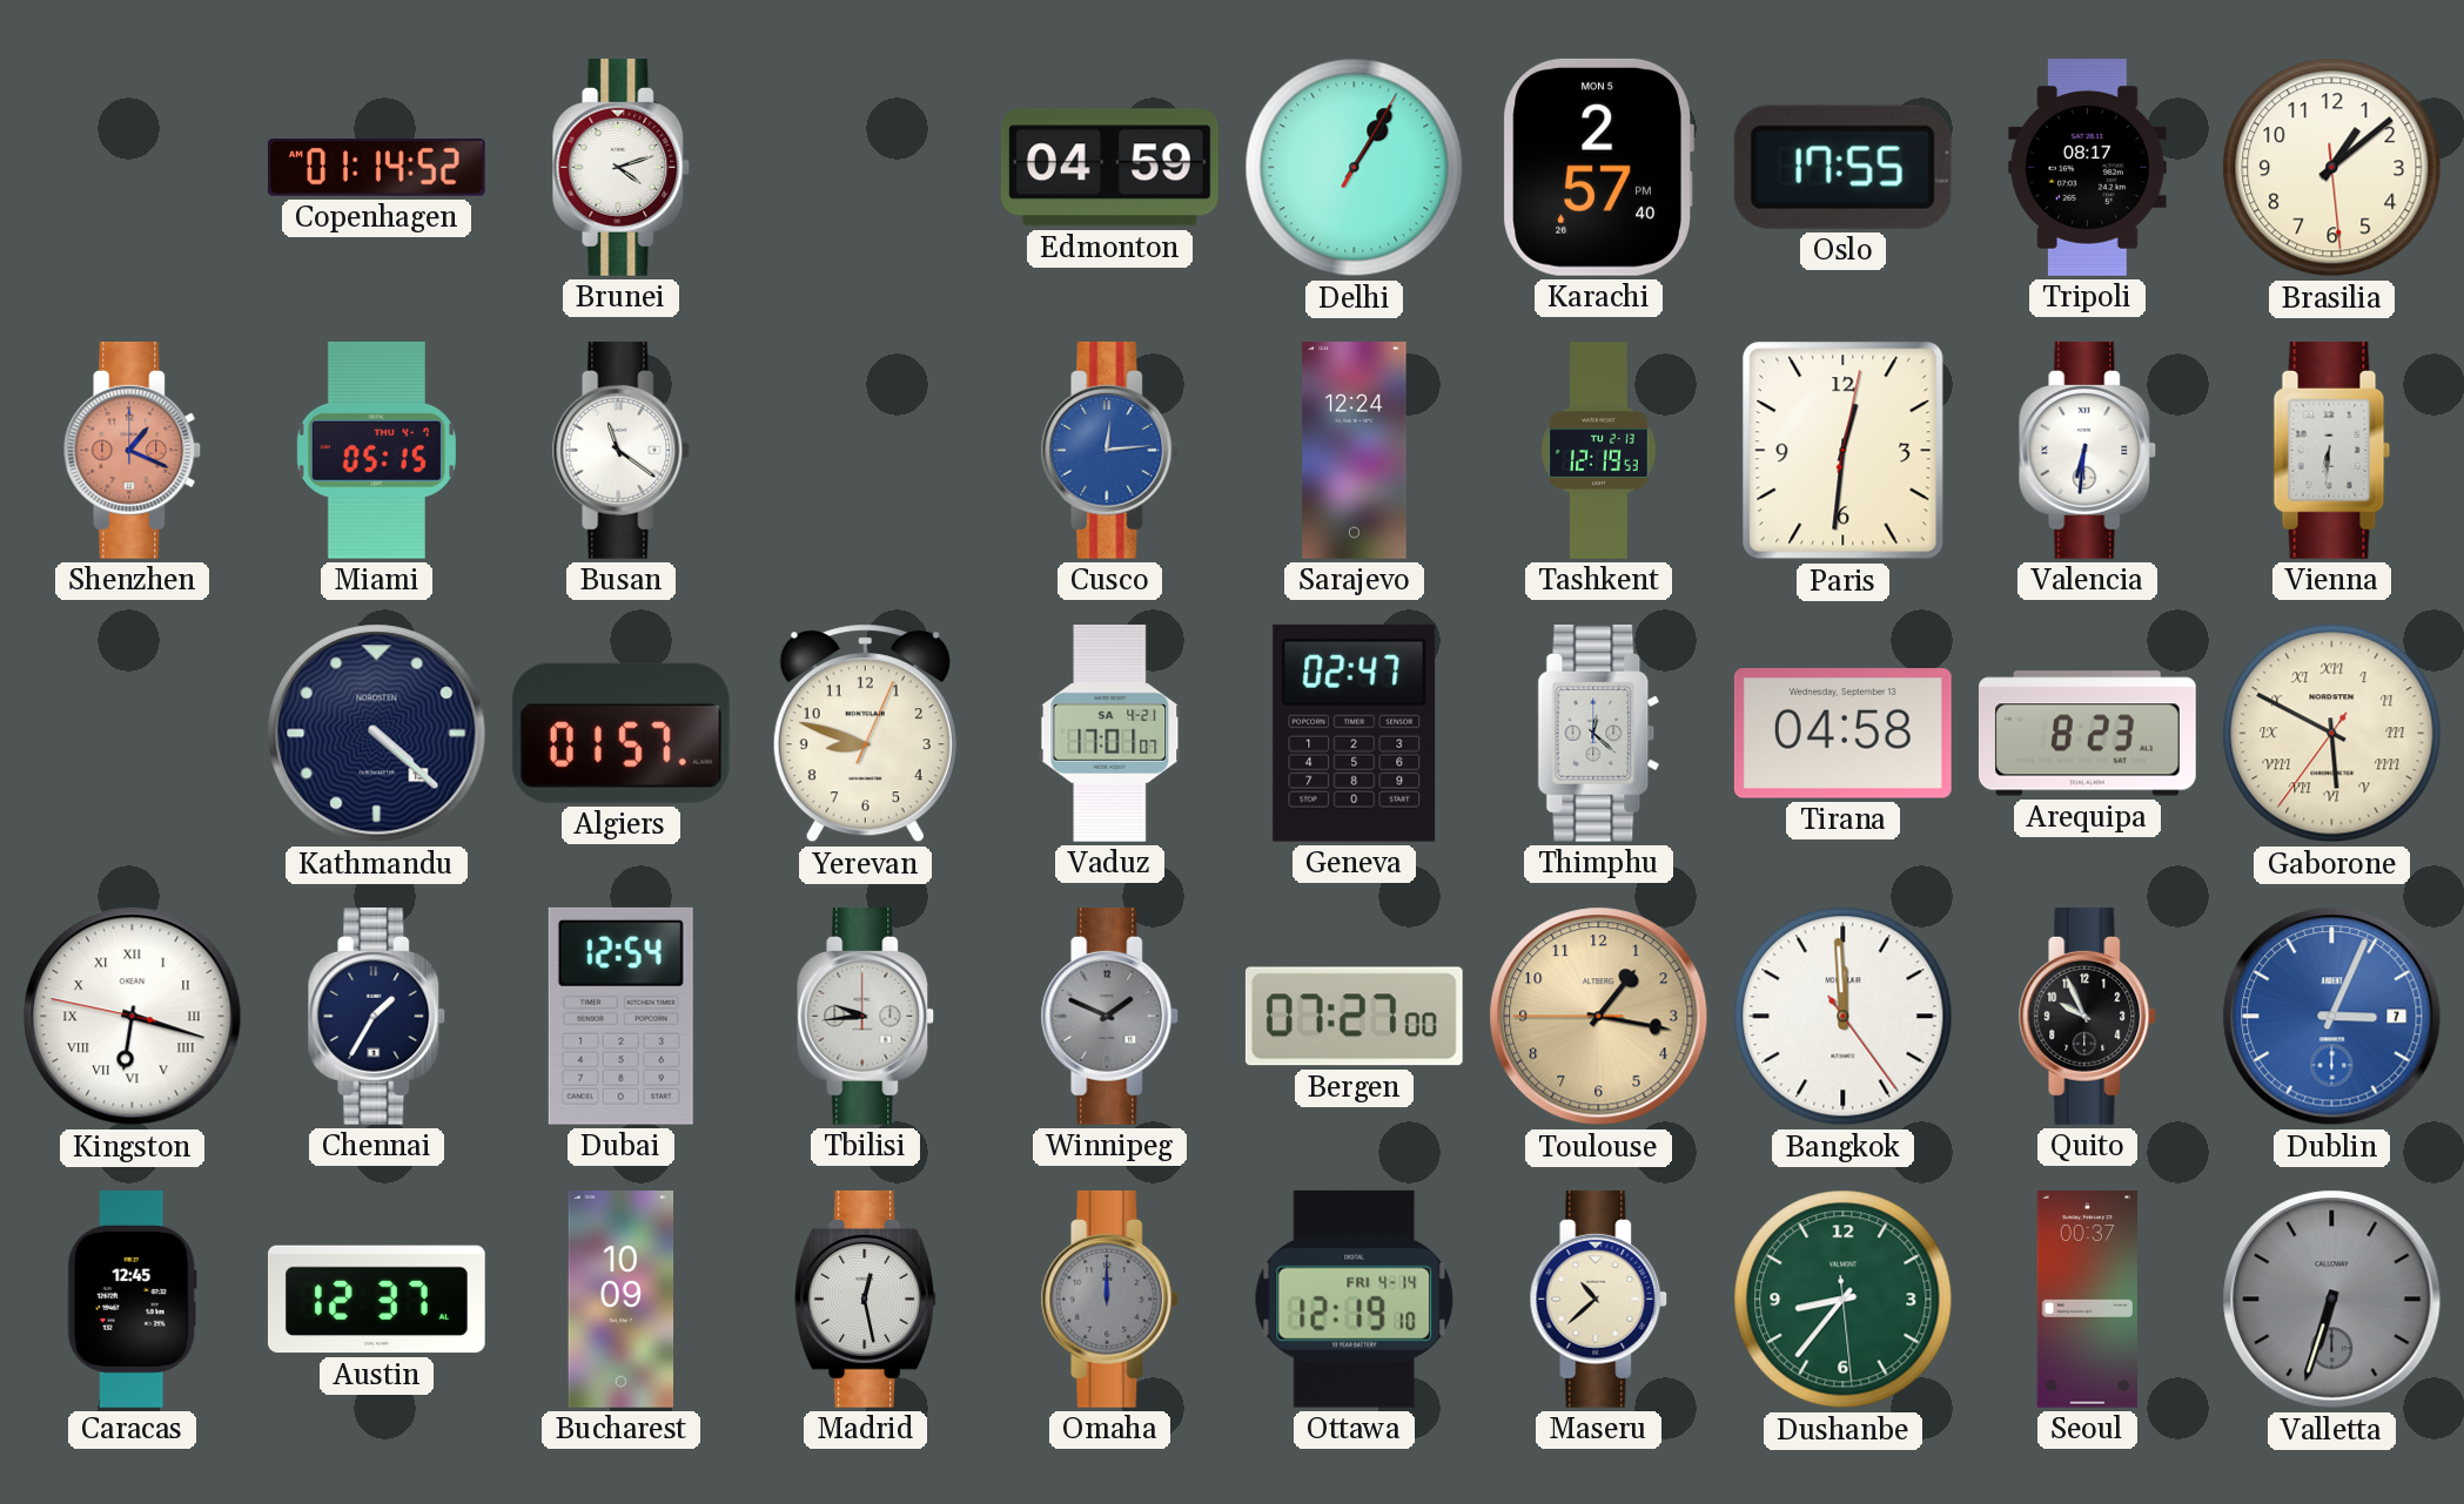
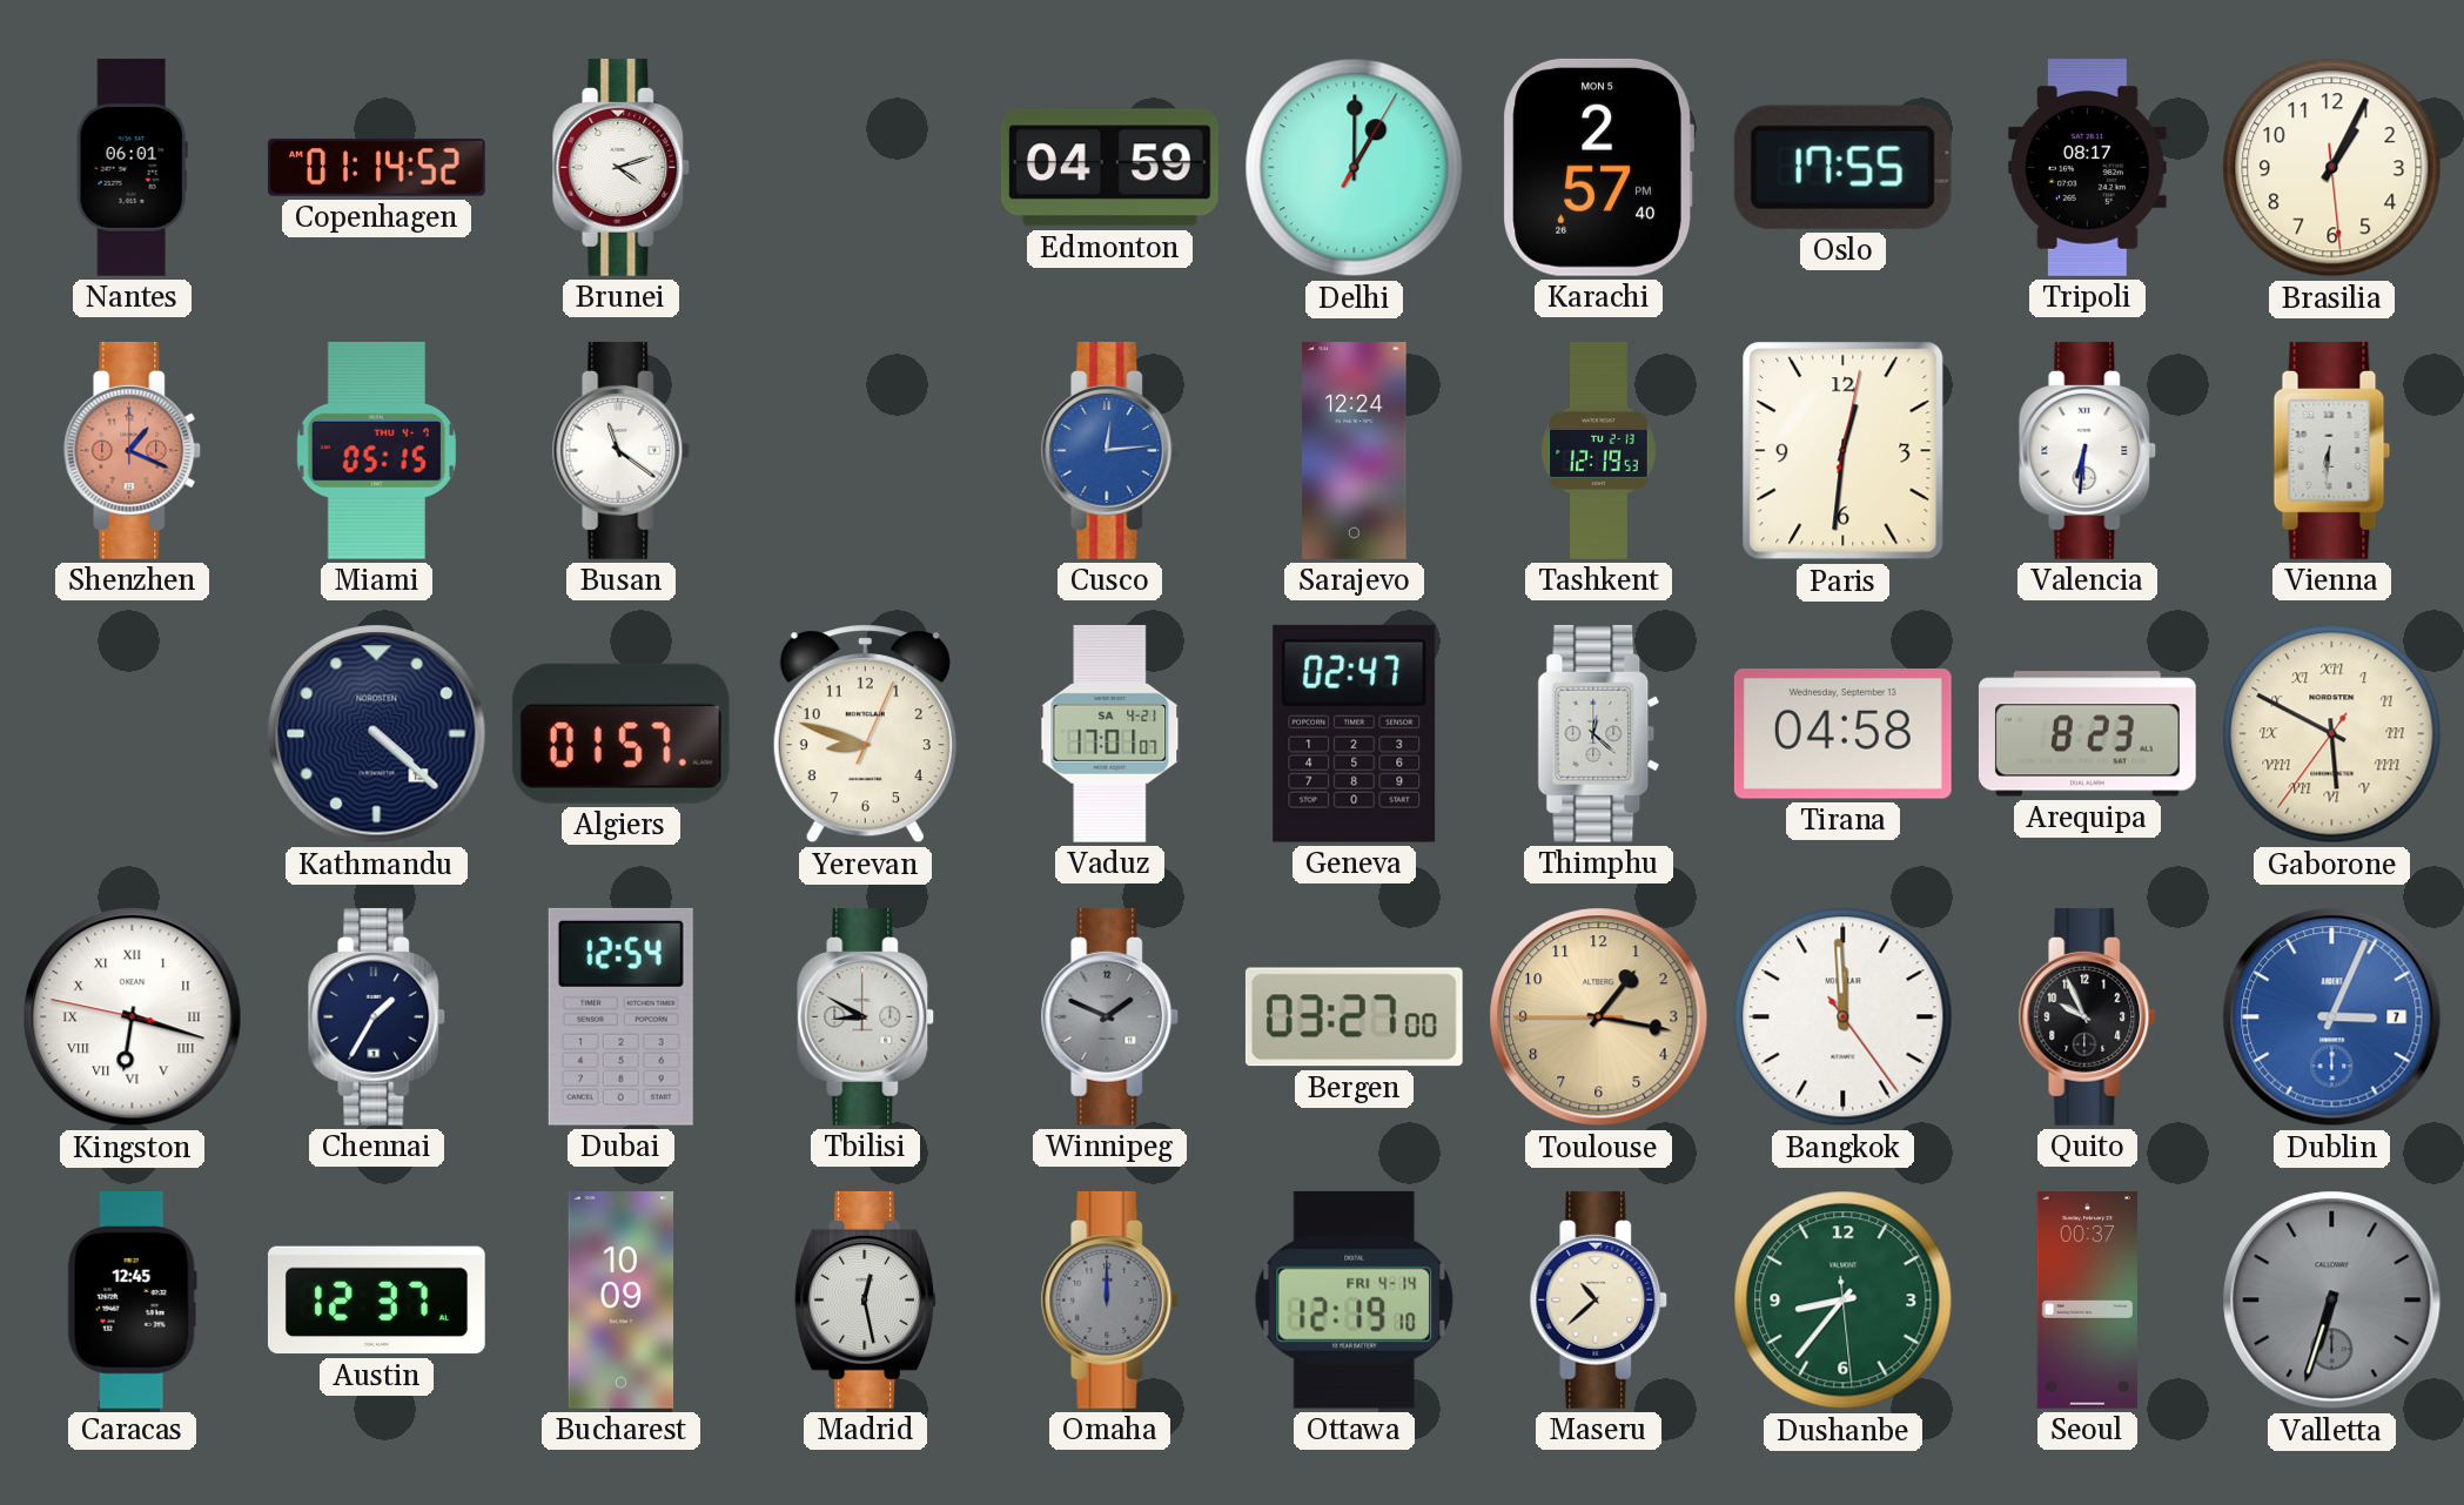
Nantes: none -> 06:01 (132, 168)
Delhi: 1:05 -> 1:00 (1355, 168)
Brasilia: 1:08 -> 1:04 (2332, 168)
Tbilisi: 9:44 -> 8:50 (866, 1016)
Bergen: 07:27 -> 03:27 (1354, 1017)
